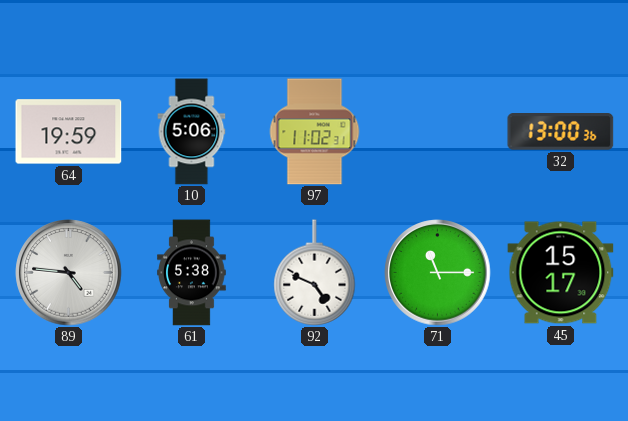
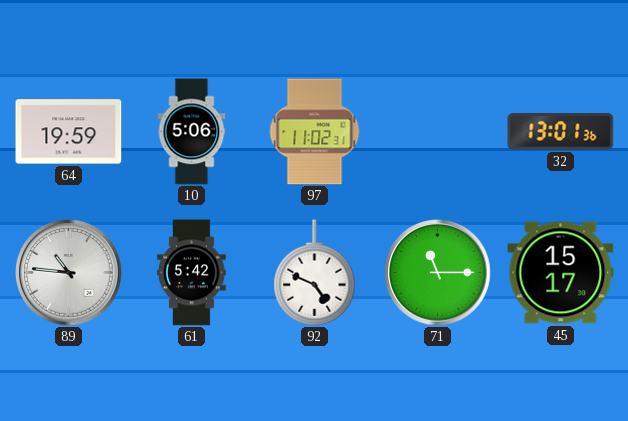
32: 13:00 -> 13:01 (561, 132)
89: 4:46 -> 10:46 (69, 273)
61: 5:38 -> 5:42 (192, 273)
